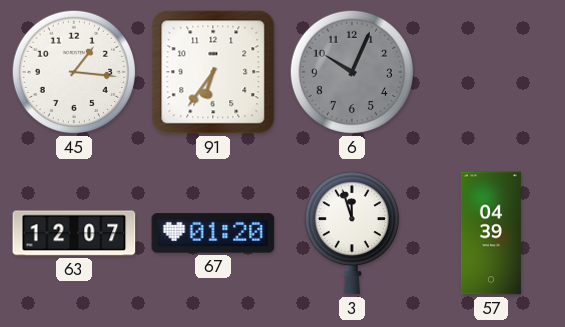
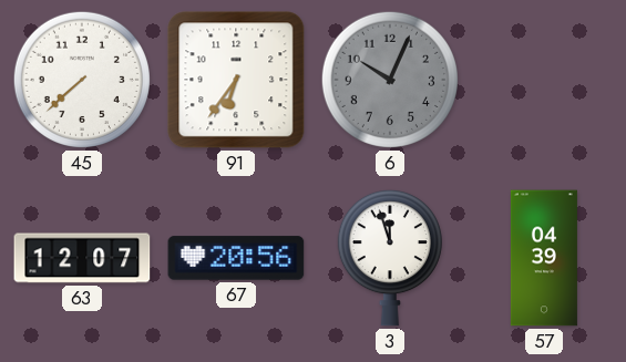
45: 1:16 -> 7:38 (82, 80)
67: 01:20 -> 20:56 (236, 258)
